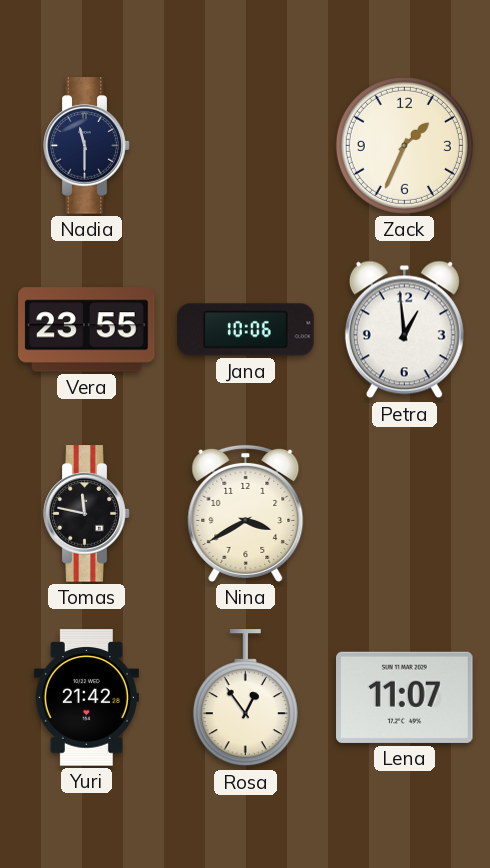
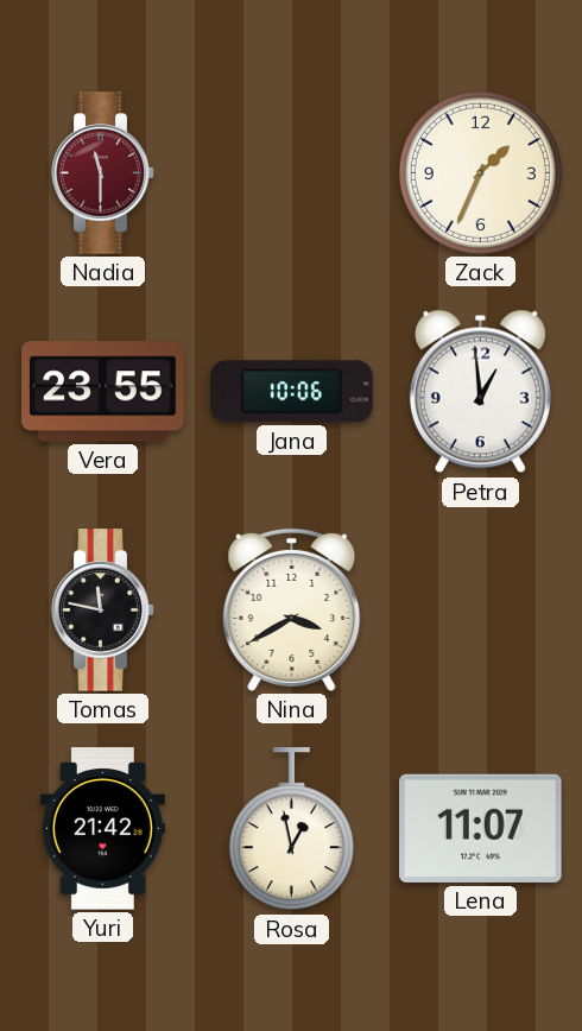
Nadia dial: navy -> burgundy (103, 173)
Rosa: 12:54 -> 12:58 (291, 829)
